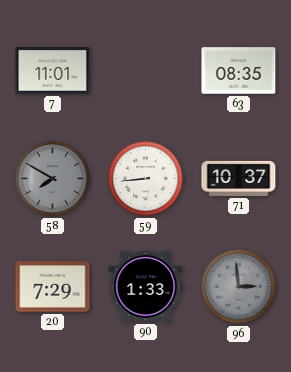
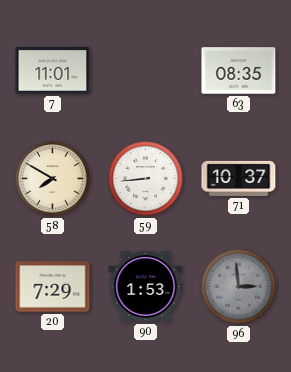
58 dial: grey -> cream (53, 179)
90: 1:33 -> 1:53 (146, 287)
